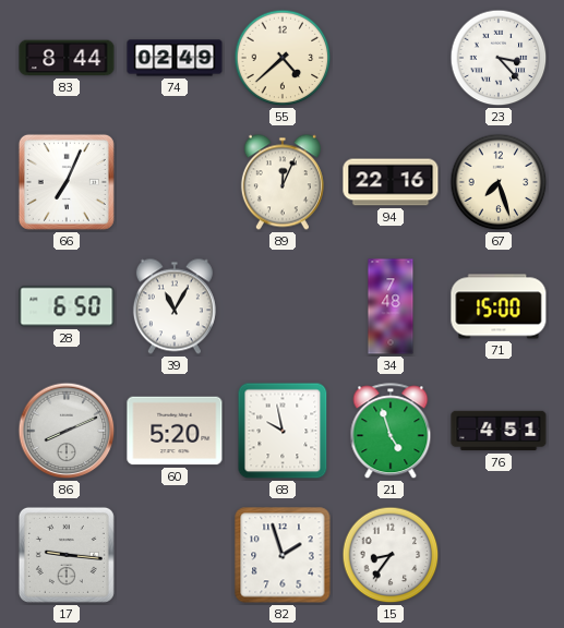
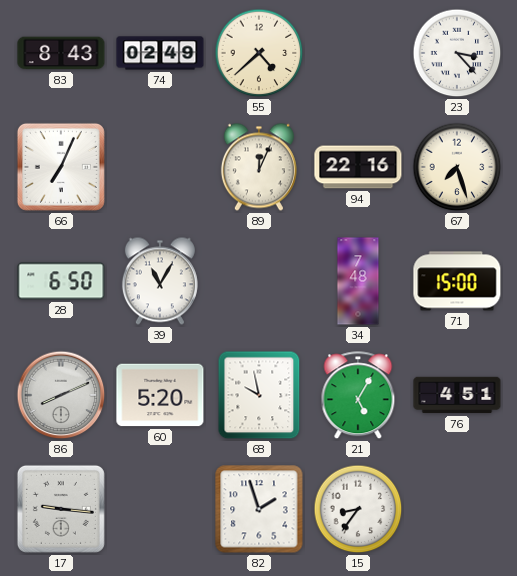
83: 8:44 -> 8:43 (61, 53)
21: 4:57 -> 5:05 (358, 396)
